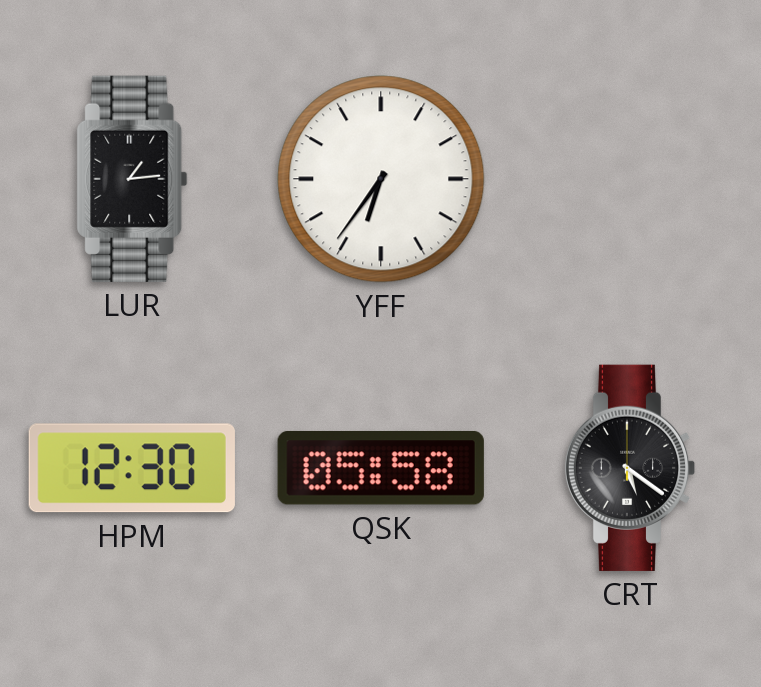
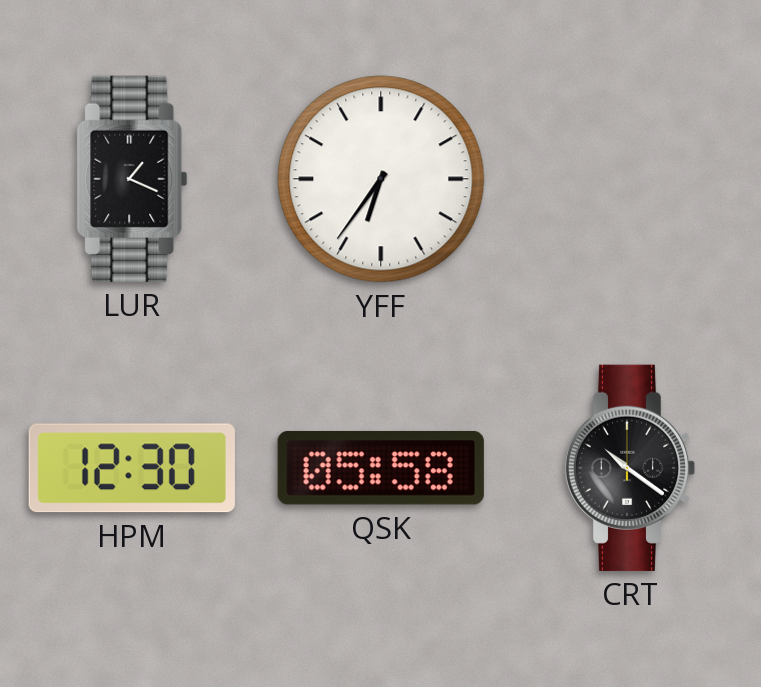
LUR: 1:14 -> 1:19 (132, 179)
CRT: 5:21 -> 10:21 (630, 468)
